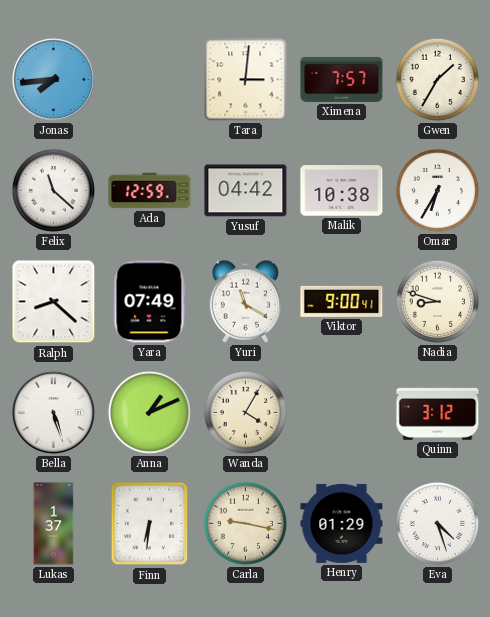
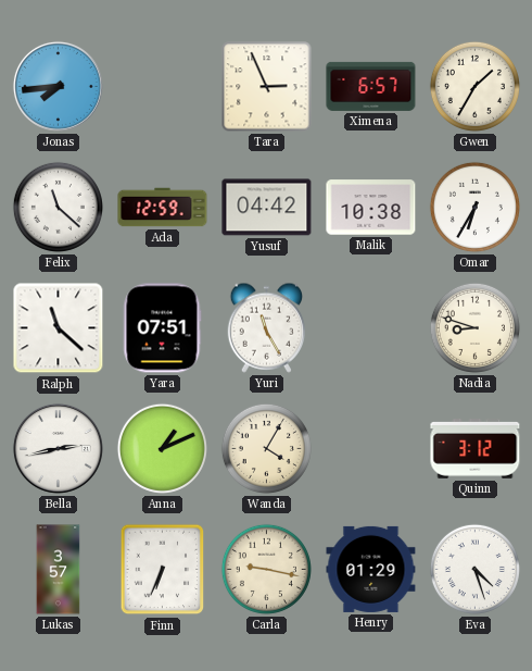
Tara: 3:01 -> 2:56 (267, 87)
Ximena: 7:57 -> 6:57 (371, 86)
Ralph: 8:22 -> 11:22 (59, 328)
Yara: 07:49 -> 07:51 (162, 328)
Yuri: 11:20 -> 11:25 (267, 327)
Viktor: 9:00 -> none (342, 301)
Bella: 5:27 -> 2:43 (58, 448)
Lukas: 1:37 -> 3:57 (59, 570)
Finn: 6:31 -> 6:34 (163, 570)
